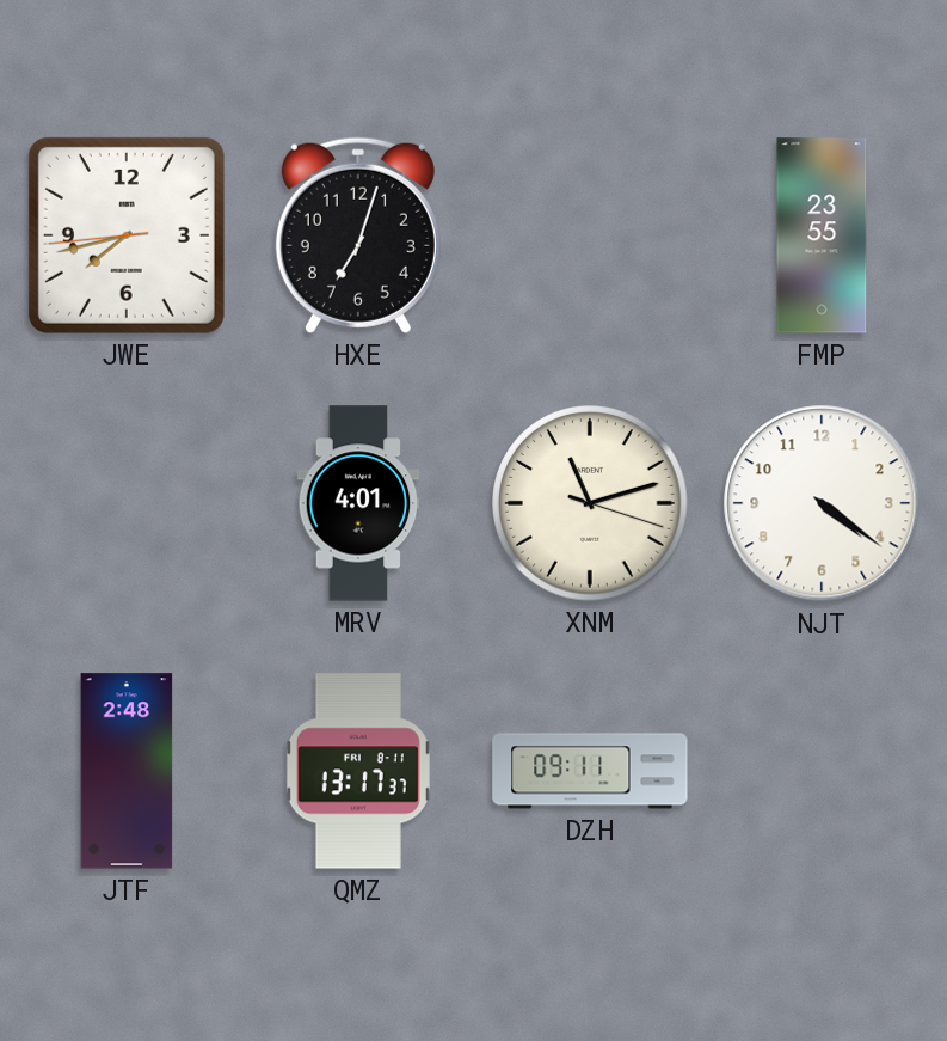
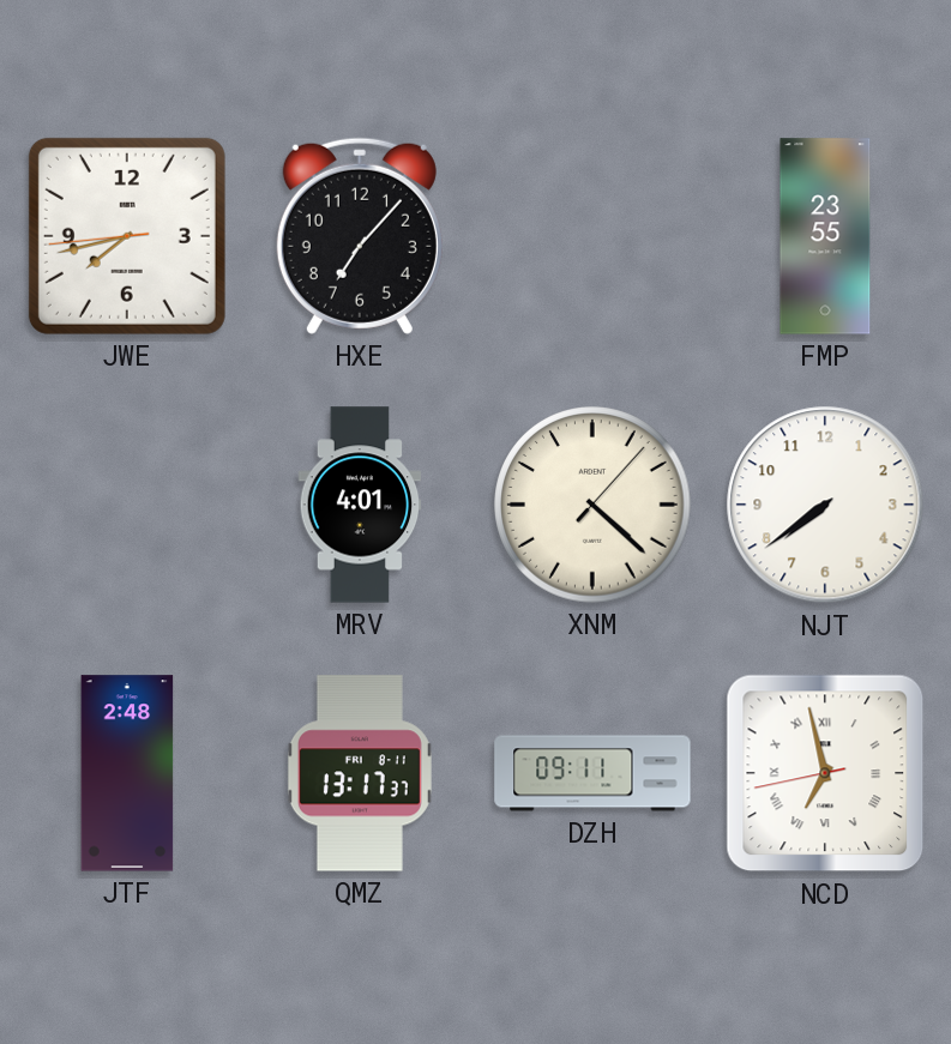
HXE: 7:03 -> 7:07 (360, 236)
XNM: 11:12 -> 4:22 (592, 505)
NJT: 4:21 -> 7:39 (825, 505)
NCD: none -> 6:57 (825, 773)
